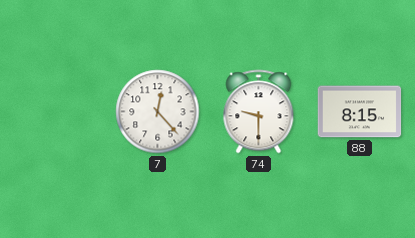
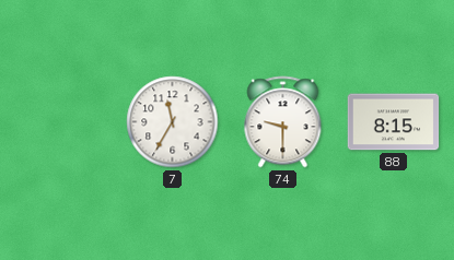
7: 12:23 -> 11:35 (173, 122)
